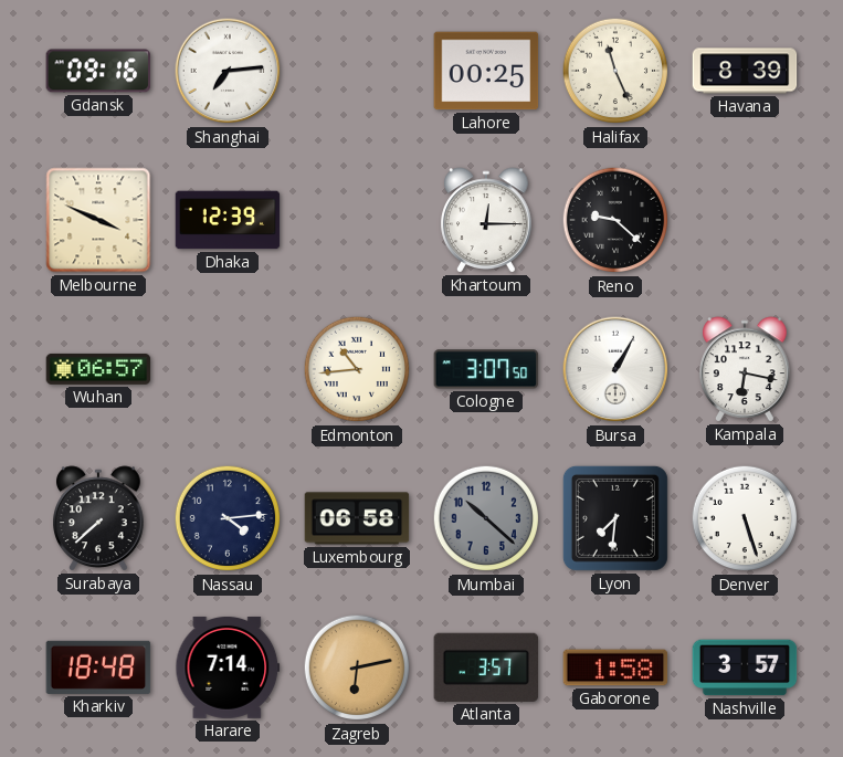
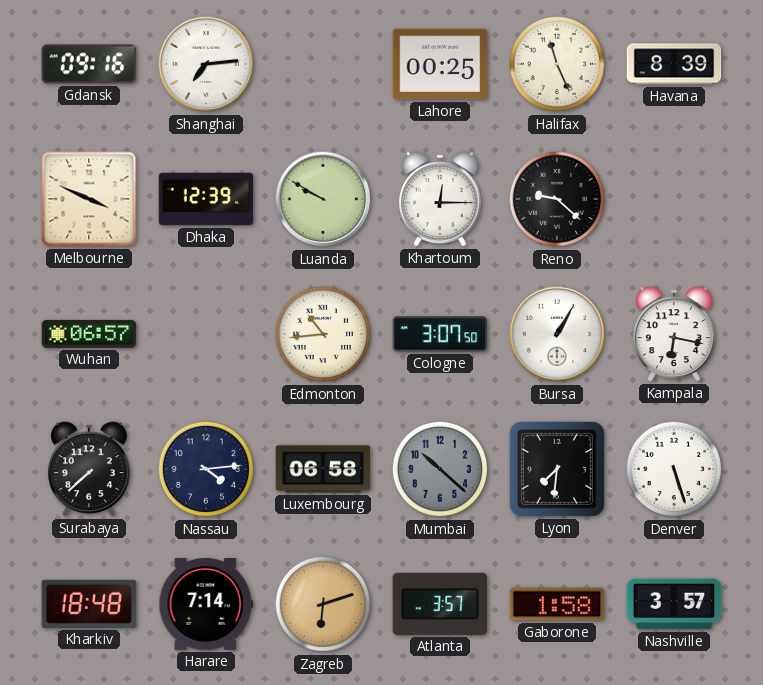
Luanda: none -> 9:50 (323, 199)
Zagreb: 6:13 -> 6:12 (323, 604)
